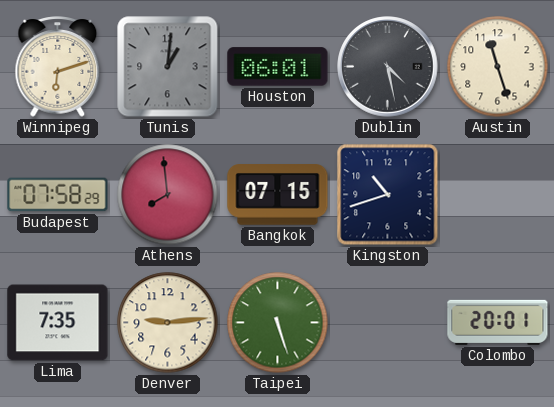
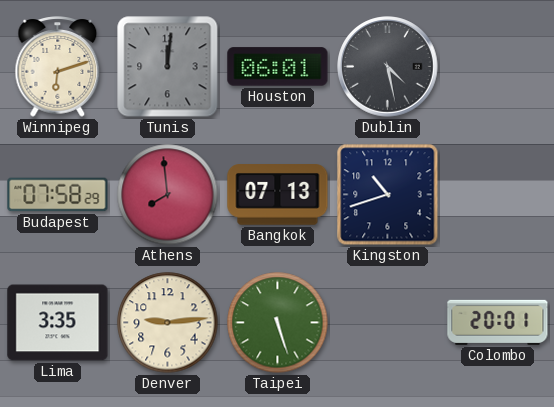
Tunis: 1:01 -> 12:01 (168, 67)
Austin: 11:27 -> none (498, 67)
Bangkok: 07:15 -> 07:13 (278, 195)
Lima: 7:35 -> 3:35 (58, 323)
